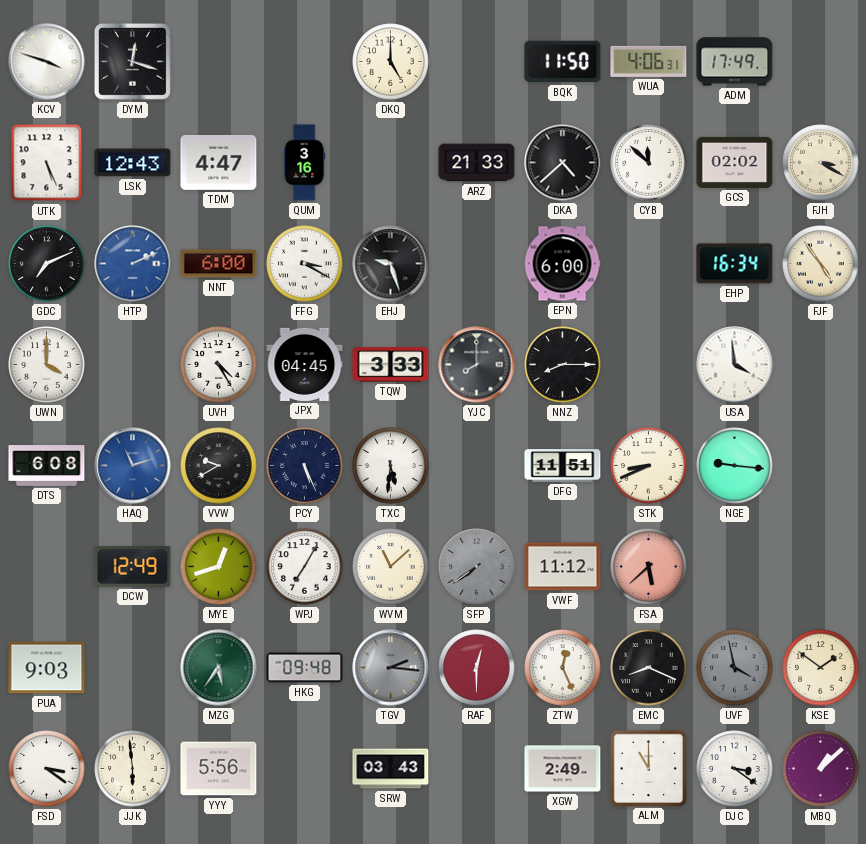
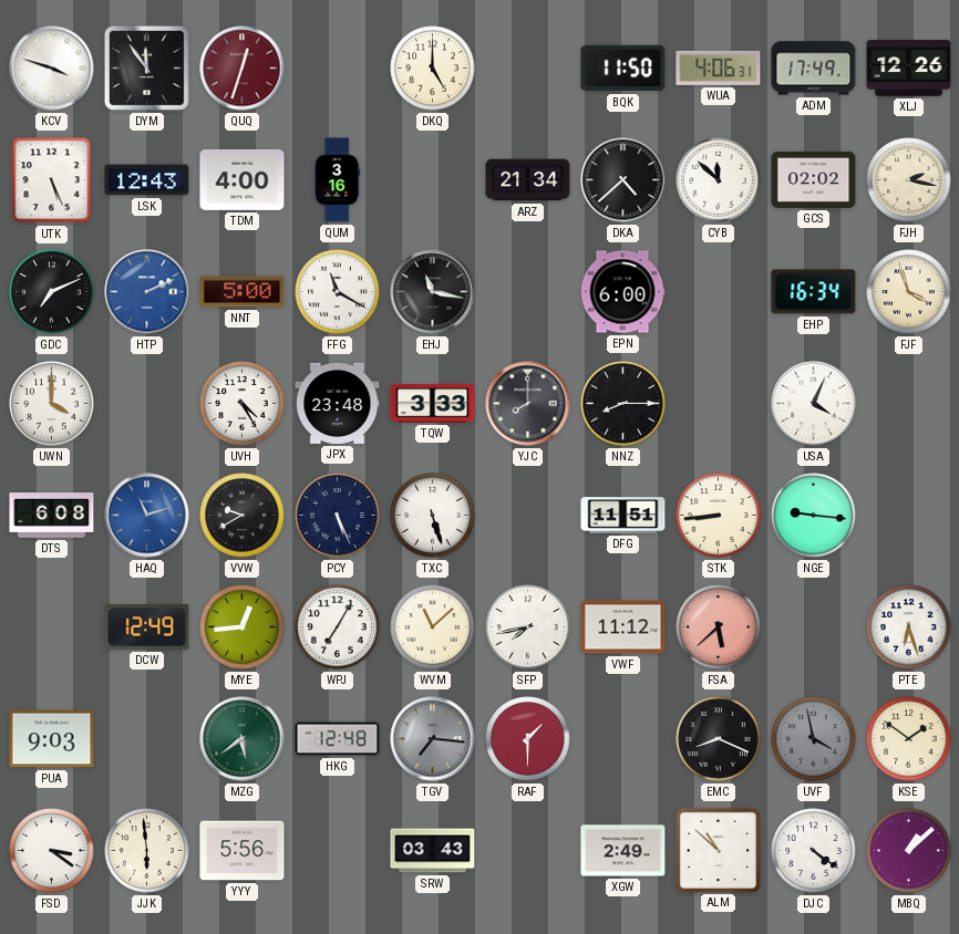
DYM: 12:18 -> 11:54 (146, 68)
QUQ: none -> 12:33 (243, 69)
XLJ: none -> 12:26 (909, 69)
TDM: 4:47 -> 4:00 (243, 179)
ARZ: 21:33 -> 21:34 (528, 180)
FJH: 3:20 -> 2:17 (909, 180)
NNT: 6:00 -> 5:00 (243, 292)
FFG: 3:20 -> 11:20 (338, 292)
EHJ: 9:27 -> 11:17 (433, 292)
FJF: 4:54 -> 3:57 (909, 292)
JPX: 04:45 -> 23:48 (338, 403)
USA: 3:59 -> 4:04 (814, 404)
TXC: 5:31 -> 5:27 (433, 516)
STK: 8:41 -> 8:44 (719, 516)
MYE: 12:42 -> 12:44 (243, 627)
SFP: 7:39 -> 7:43 (528, 627)
SFP dial: grey -> white (528, 627)
PTE: none -> 6:27 (909, 627)
MZG: 5:36 -> 5:39 (243, 739)
HKG: 09:48 -> 12:48 (338, 739)
TGV: 2:16 -> 7:16 (433, 739)
RAF: 12:30 -> 1:30 (528, 739)
ZTW: 12:26 -> none (563, 668)
ALM: 11:00 -> 10:52 (718, 850)
DJC: 3:21 -> 4:21 (814, 851)
